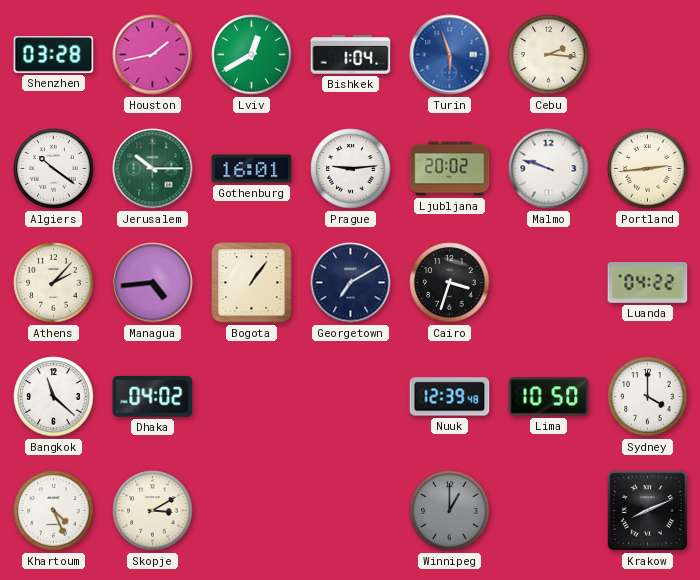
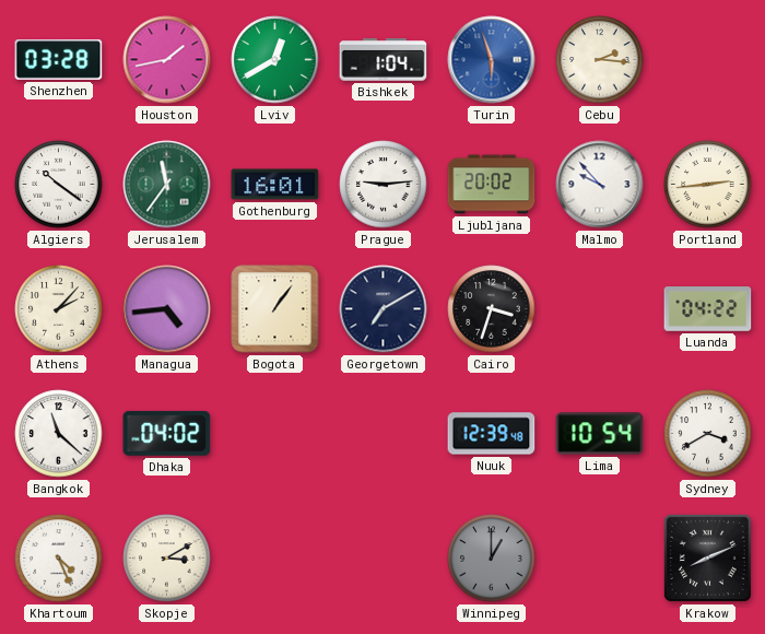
Jerusalem: 10:15 -> 11:36 (167, 185)
Malmo: 9:48 -> 9:53 (600, 185)
Lima: 10:50 -> 10:54 (600, 434)
Sydney: 4:00 -> 3:40 (708, 434)
